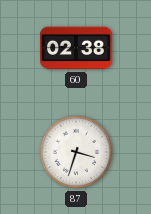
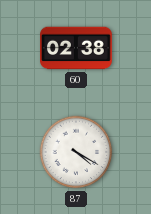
87: 3:33 -> 4:20 (76, 152)
